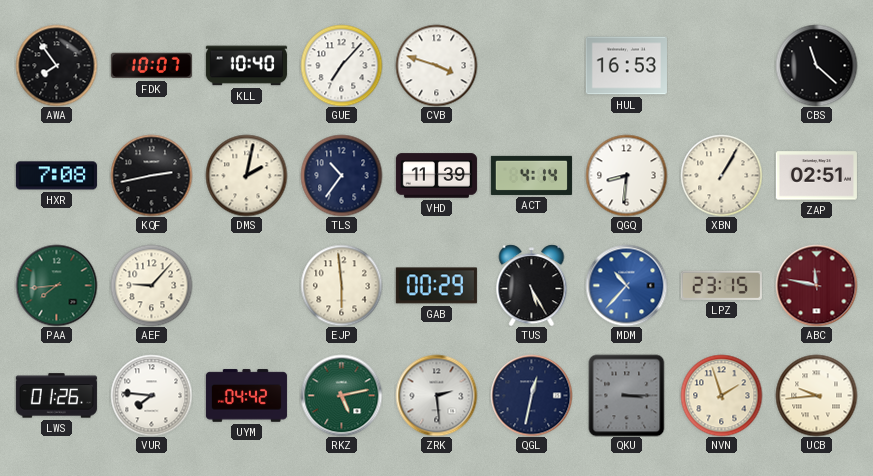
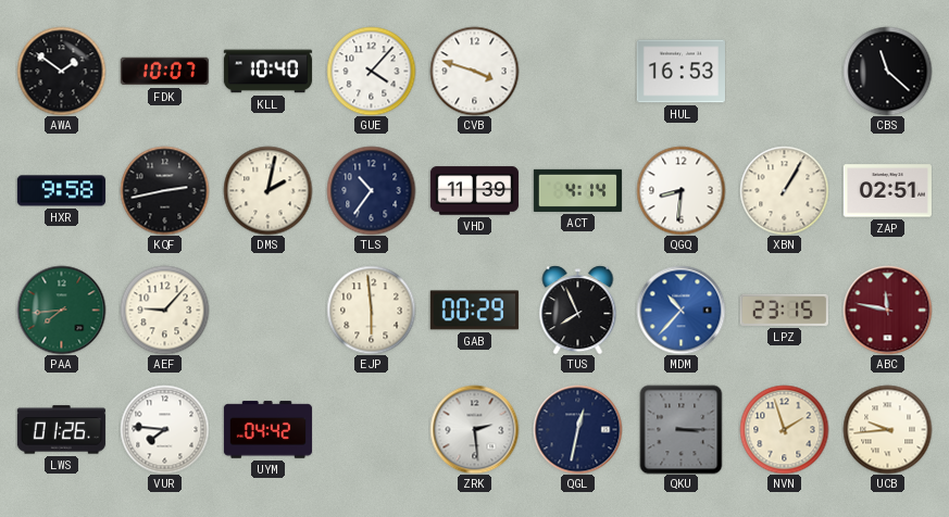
AWA: 7:54 -> 1:51 (61, 71)
GUE: 7:07 -> 4:07 (371, 71)
HXR: 7:08 -> 9:58 (61, 191)
TUS: 5:25 -> 7:56 (578, 310)
RKZ: 5:13 -> none (341, 395)
